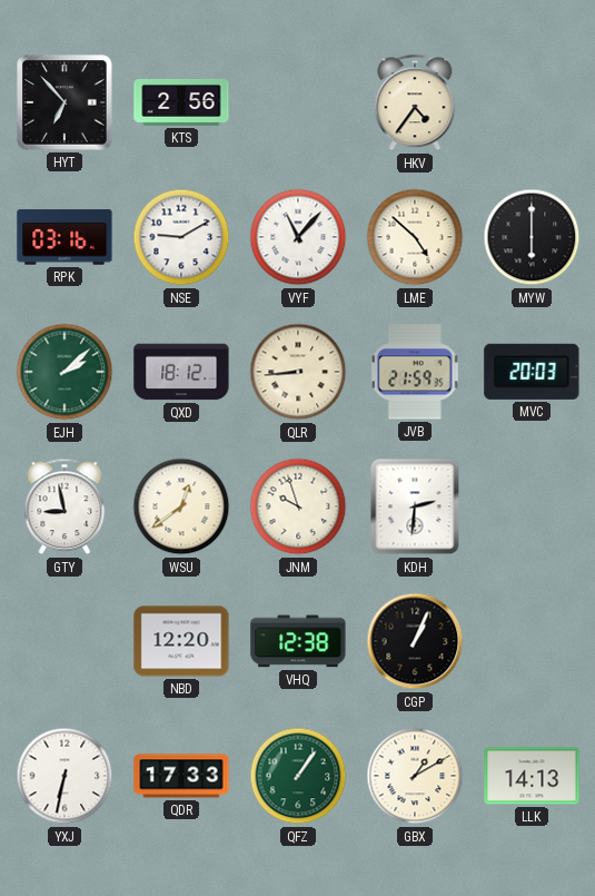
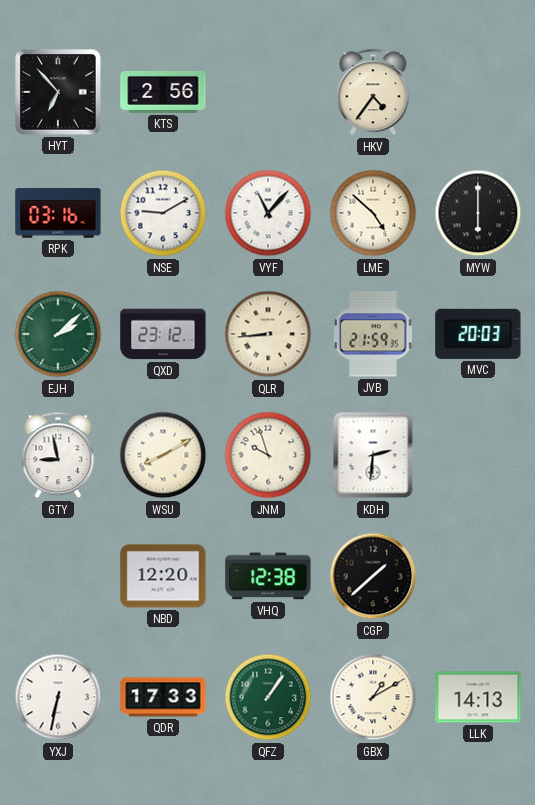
QXD: 18:12 -> 23:12 (163, 334)
WSU: 12:39 -> 8:10 (163, 455)
CGP: 1:04 -> 1:38 (373, 576)
